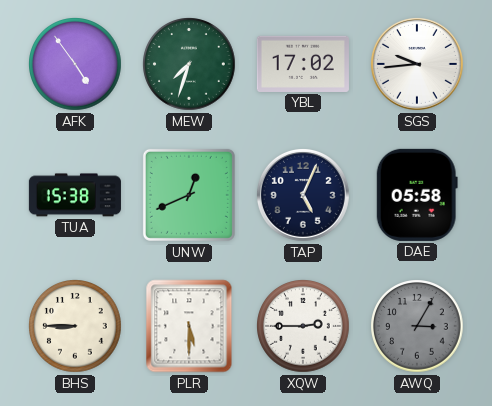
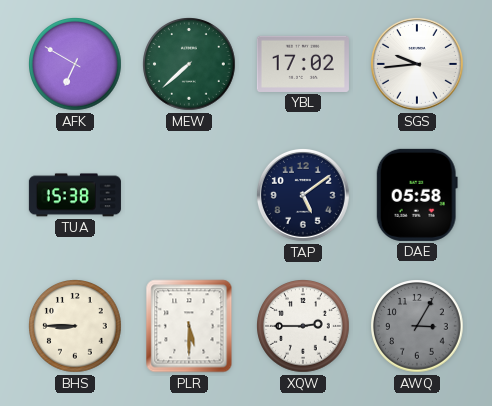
AFK: 4:54 -> 6:50 (76, 65)
MEW: 7:33 -> 7:38 (190, 65)
UNW: 12:41 -> none (189, 195)
TAP: 5:04 -> 5:09 (303, 195)
